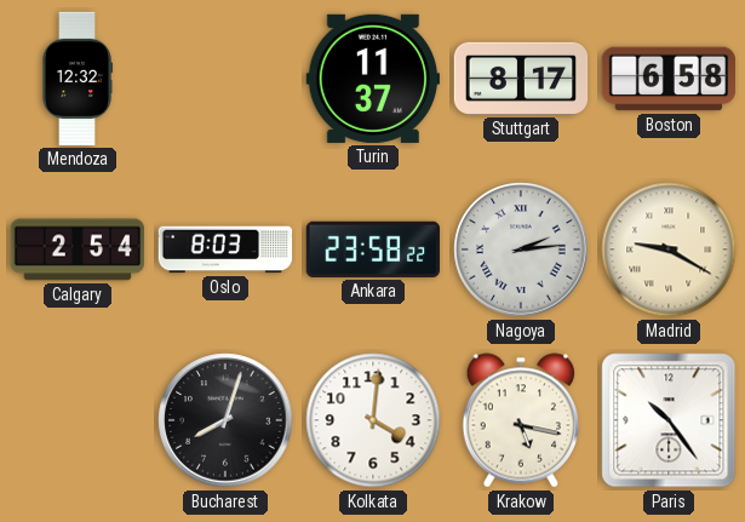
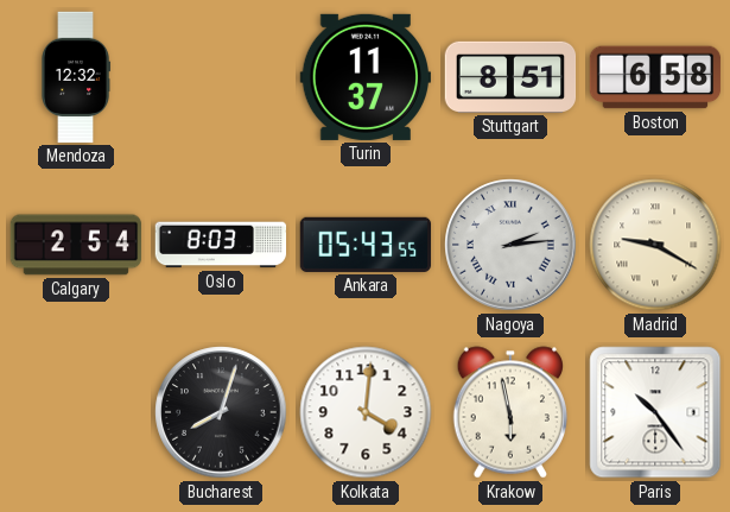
Stuttgart: 8:17 -> 8:51 (510, 77)
Ankara: 23:58 -> 05:43 (366, 245)
Krakow: 5:17 -> 5:58 (509, 412)
